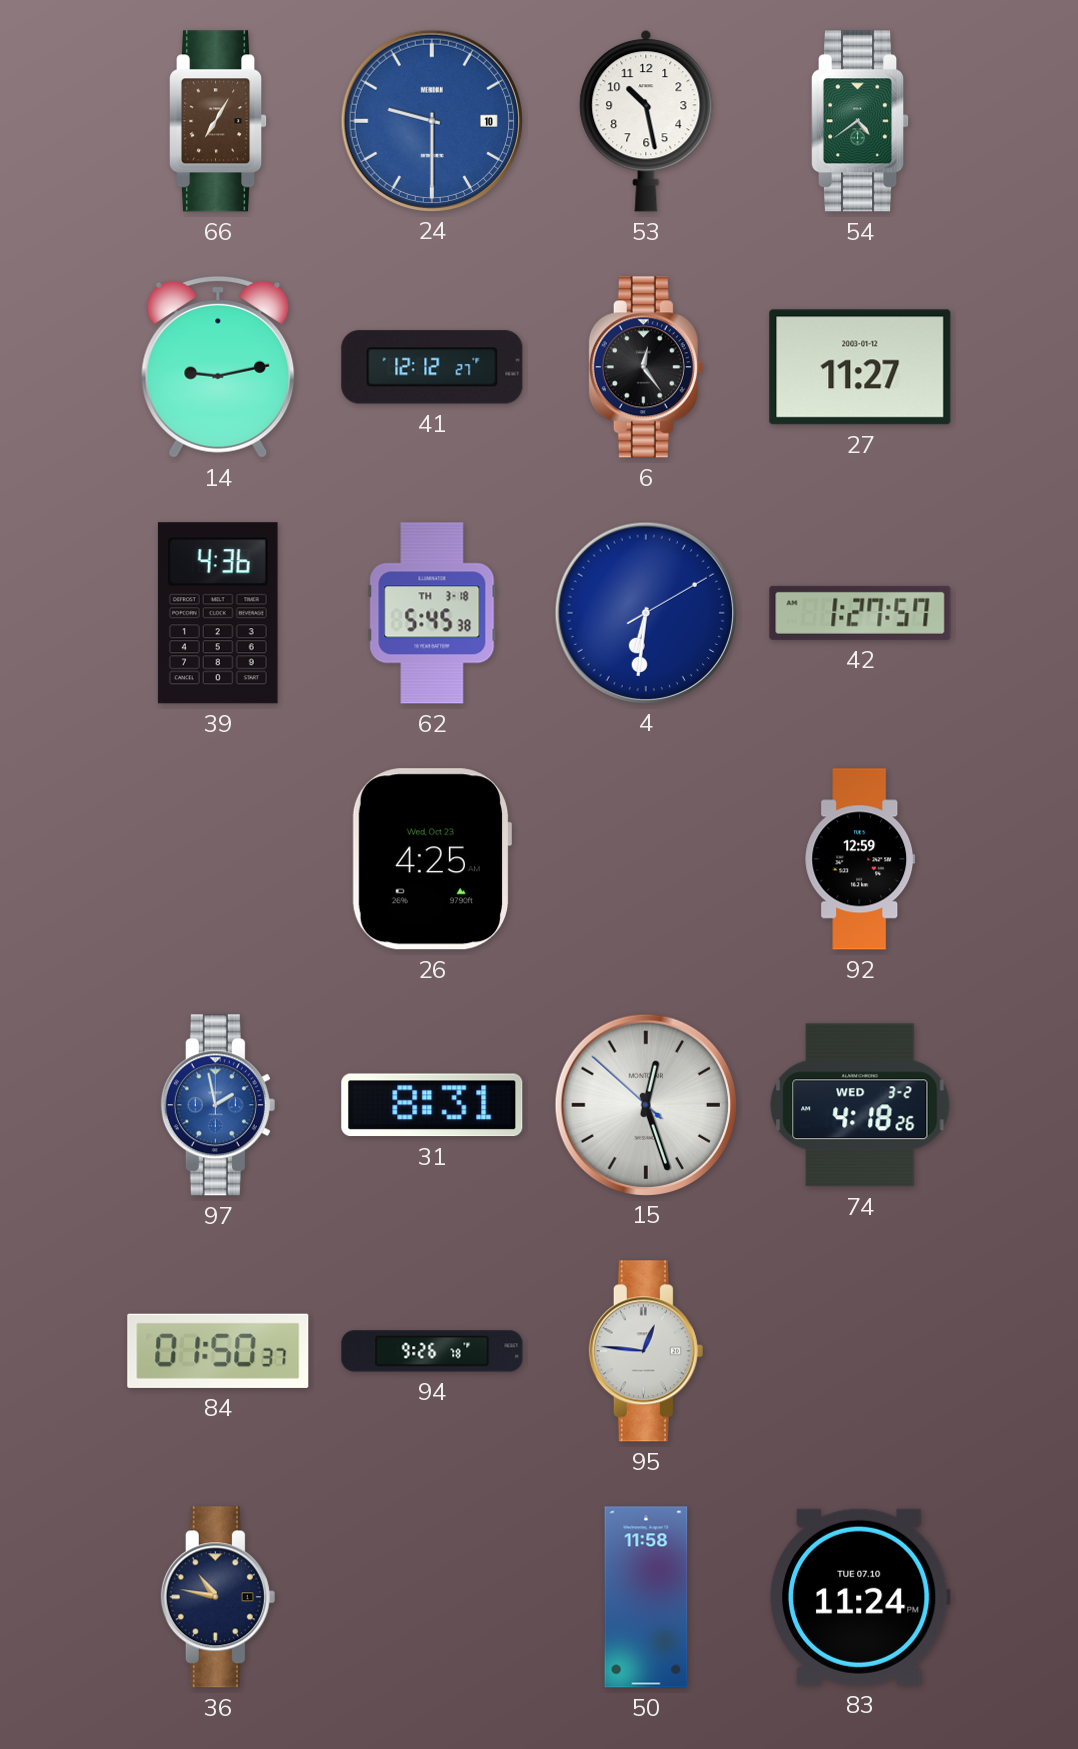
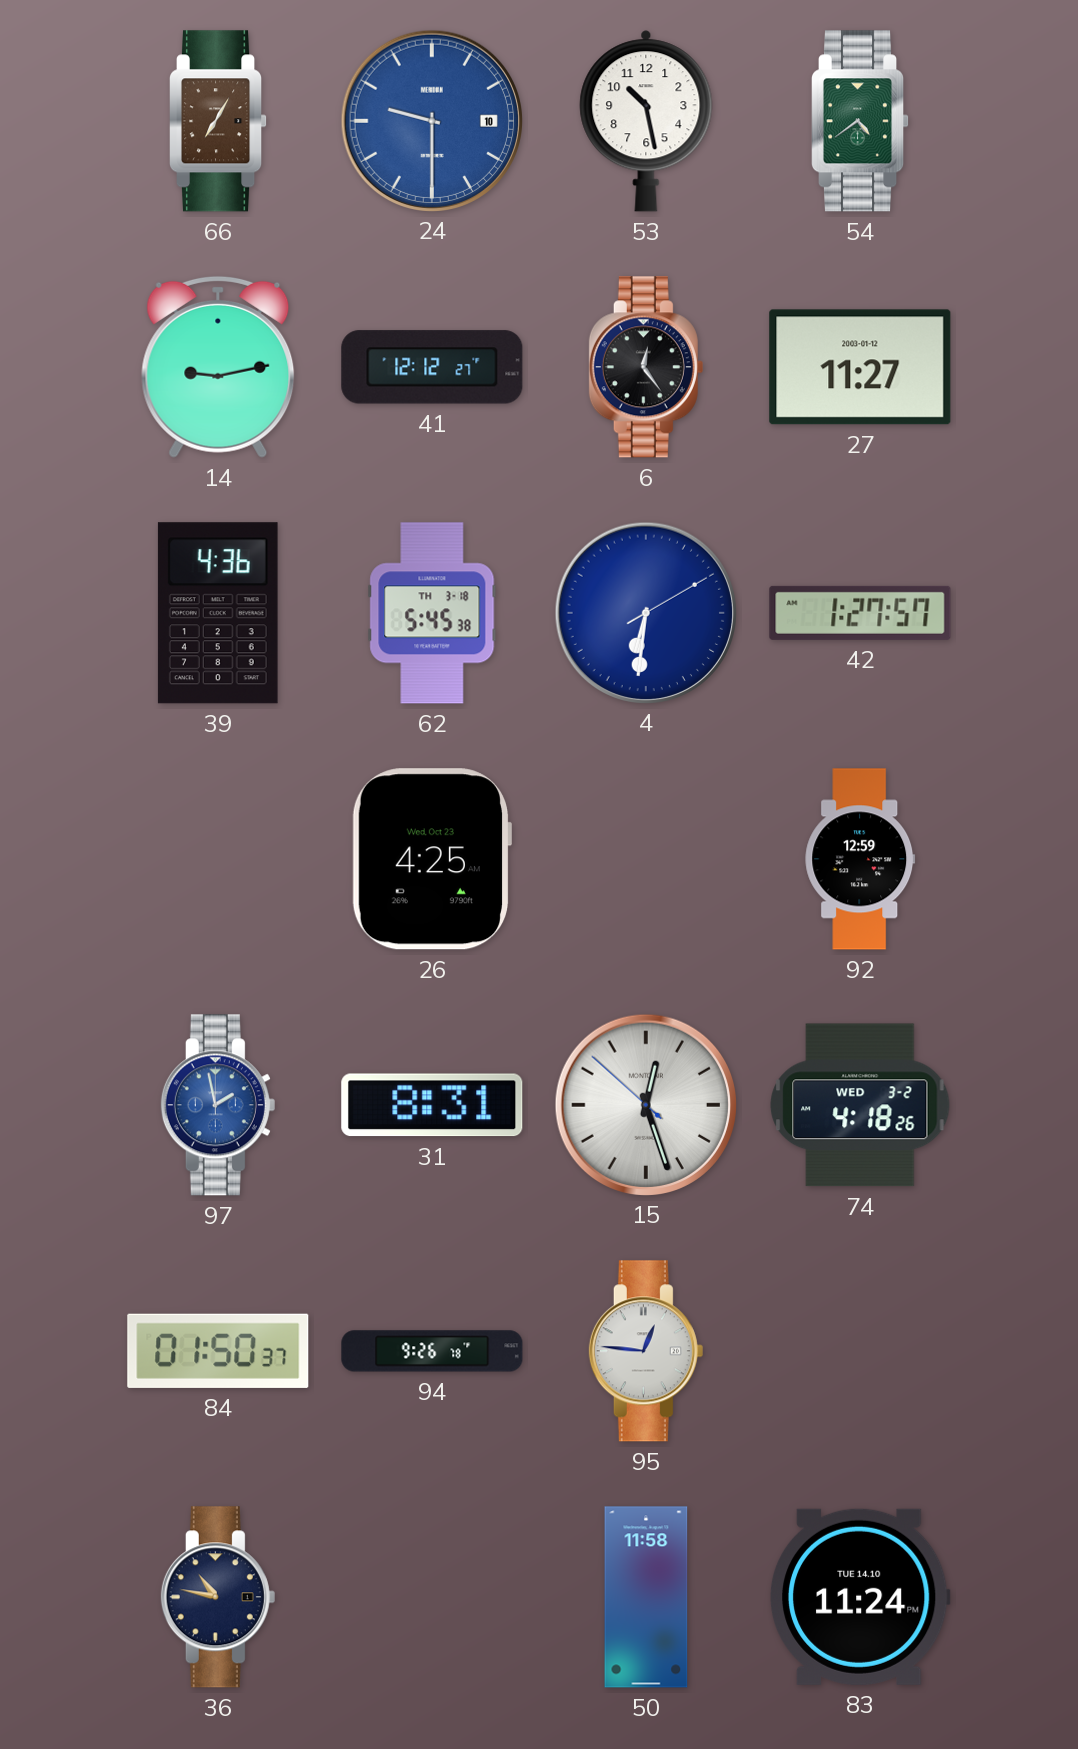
83 date: TUE 07.10 -> TUE 14.10 (860, 1597)
